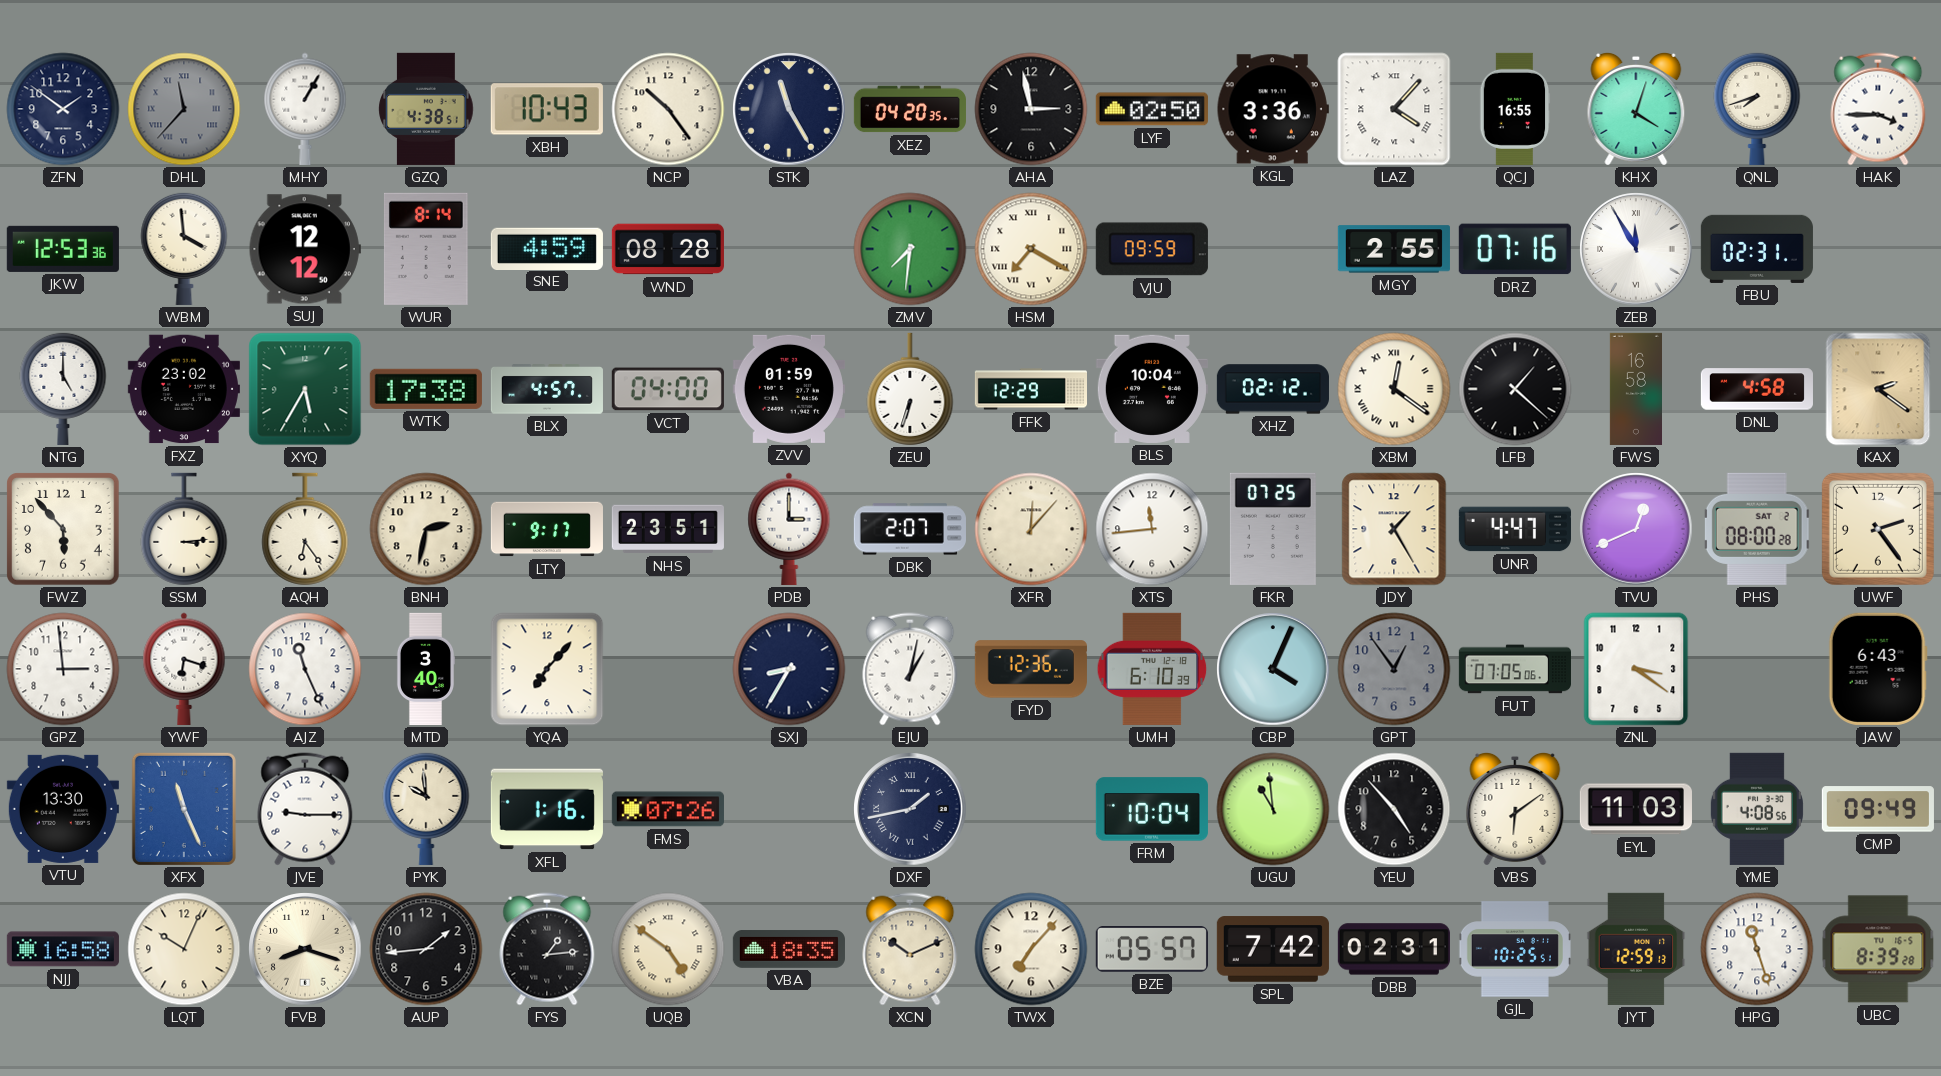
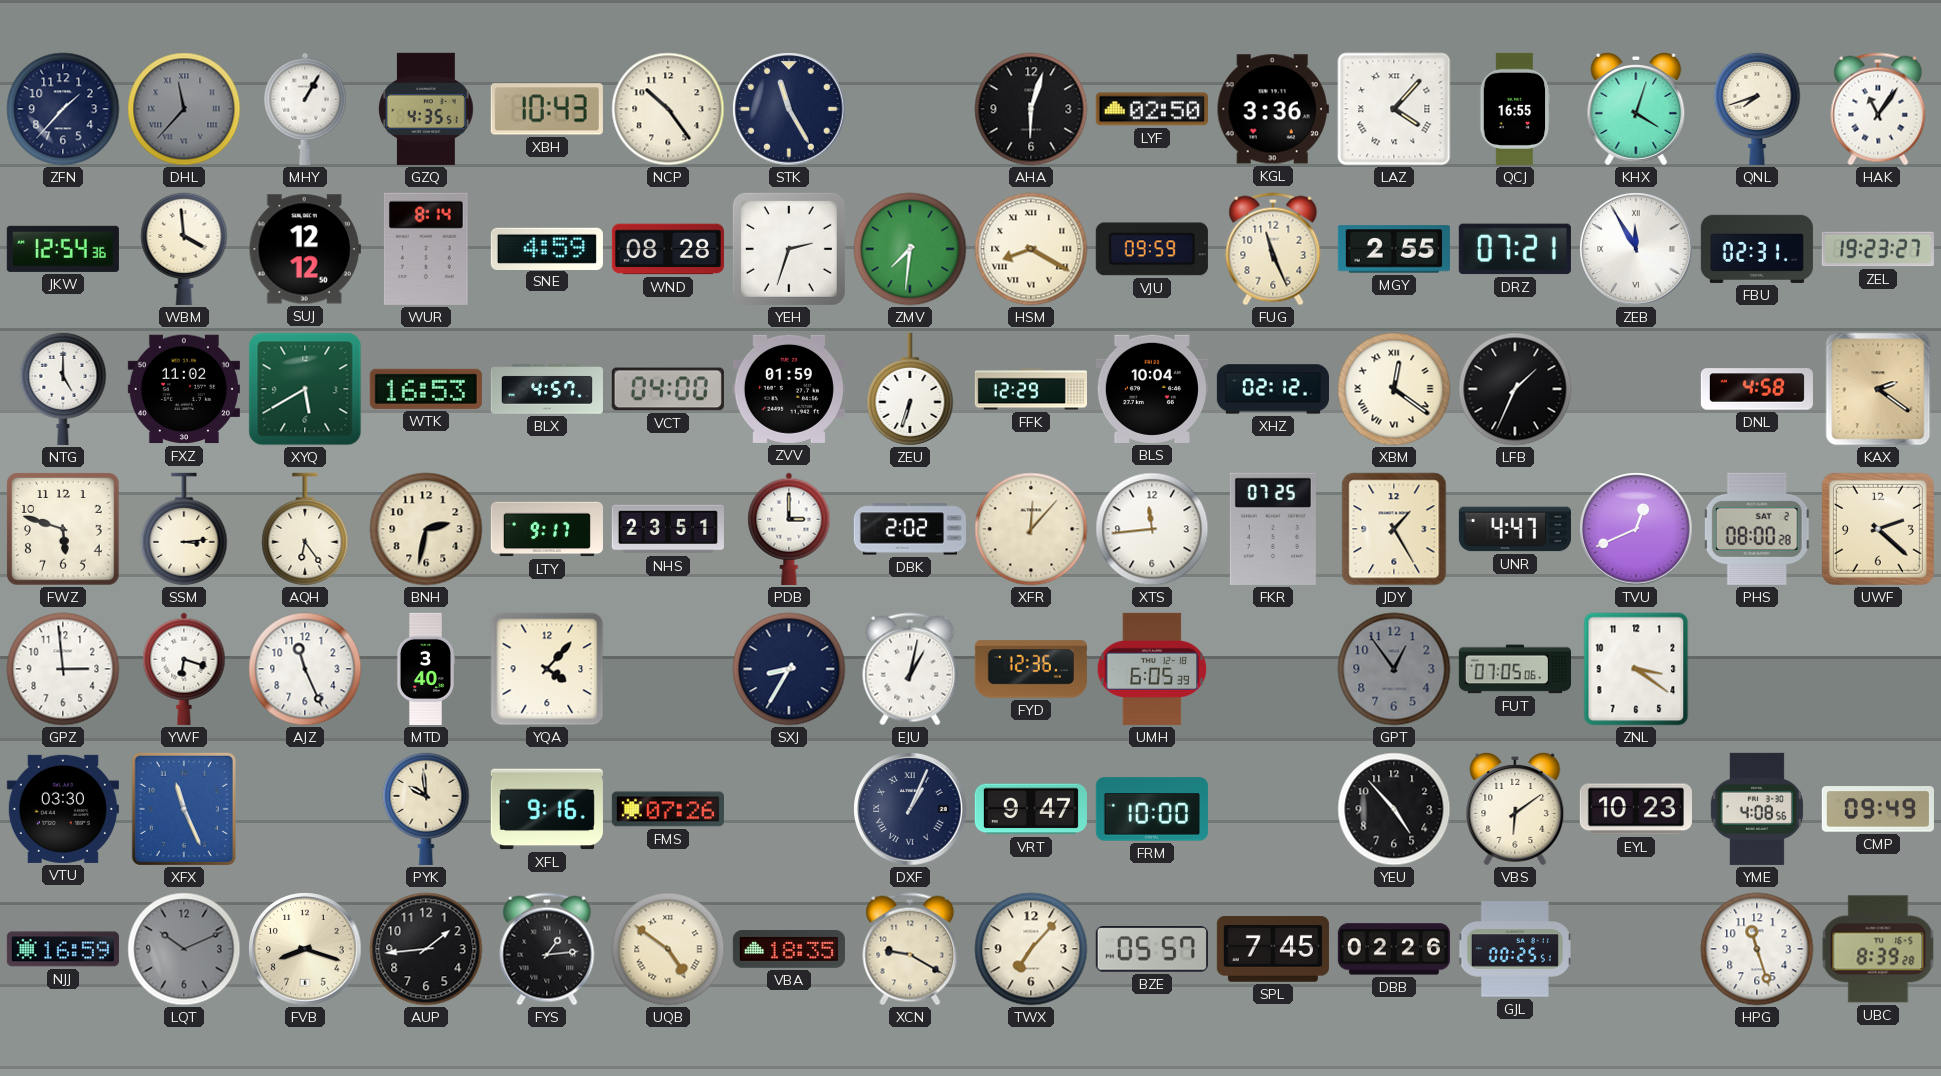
ZFN: 1:51 -> 1:37 (63, 109)
GZQ: 4:38 -> 4:35 (426, 109)
XEZ: 04:20 -> none (910, 109)
AHA: 2:58 -> 6:03 (1031, 109)
HAK: 3:45 -> 11:06 (1878, 109)
JKW: 12:53 -> 12:54 (63, 249)
YEH: none -> 2:33 (789, 249)
HSM: 7:20 -> 8:20 (1031, 249)
FUG: none -> 11:26 (1273, 249)
DRZ: 07:16 -> 07:21 (1515, 249)
ZEL: none -> 19:23 (1878, 249)
FXZ: 23:02 -> 11:02 (184, 389)
XYQ: 5:35 -> 5:40 (305, 389)
WTK: 17:38 -> 16:53 (426, 389)
LFB: 1:22 -> 1:34 (1515, 389)
FWS: 16:58 -> none (1635, 389)
FWZ: 5:53 -> 5:48 (63, 529)
DBK: 2:07 -> 2:02 (910, 529)
UWF: 2:24 -> 2:22 (1878, 529)
YQA: 7:07 -> 4:07 (547, 669)
UMH: 6:10 -> 6:05 (1152, 669)
CBP: 4:04 -> none (1273, 669)
JAW: 6:43 -> none (1878, 669)
VTU: 13:30 -> 03:30 (63, 809)
JVE: 9:15 -> none (305, 809)
XFL: 1:16 -> 9:16 (547, 809)
DXF: 1:43 -> 1:04 (910, 809)
VRT: none -> 9:47 (1031, 809)
FRM: 10:04 -> 10:00 (1152, 809)
UGU: 10:59 -> none (1273, 809)
EYL: 11:03 -> 10:23 (1636, 809)
NJJ: 16:58 -> 16:59 (63, 949)
LQT: 10:04 -> 10:11 (184, 949)
LQT dial: cream -> grey (184, 949)
XCN: 10:11 -> 9:20 (910, 949)
SPL: 7:42 -> 7:45 (1273, 949)
DBB: 02:31 -> 02:26 (1394, 949)
GJL: 10:25 -> 00:25 (1515, 949)
JYT: 12:59 -> none (1636, 949)
